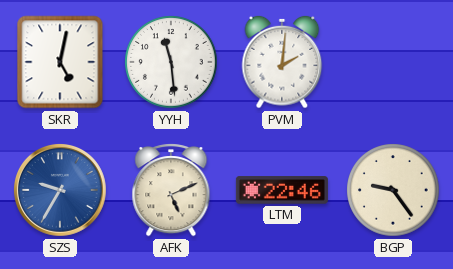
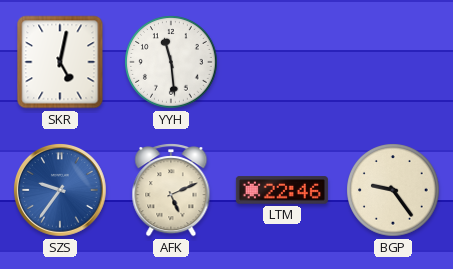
PVM: 2:01 -> none (282, 62)
SZS: 9:35 -> 9:36 (60, 190)
